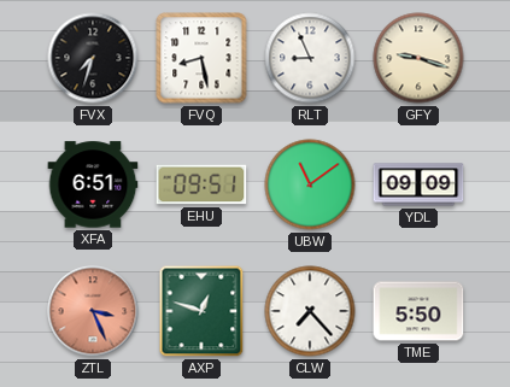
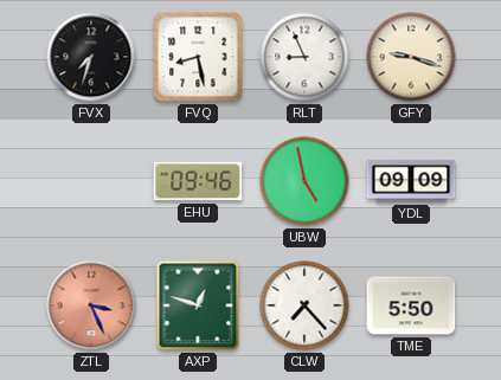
XFA: 6:51 -> none (93, 184)
EHU: 09:51 -> 09:46 (198, 181)
UBW: 11:09 -> 4:58 (304, 181)
